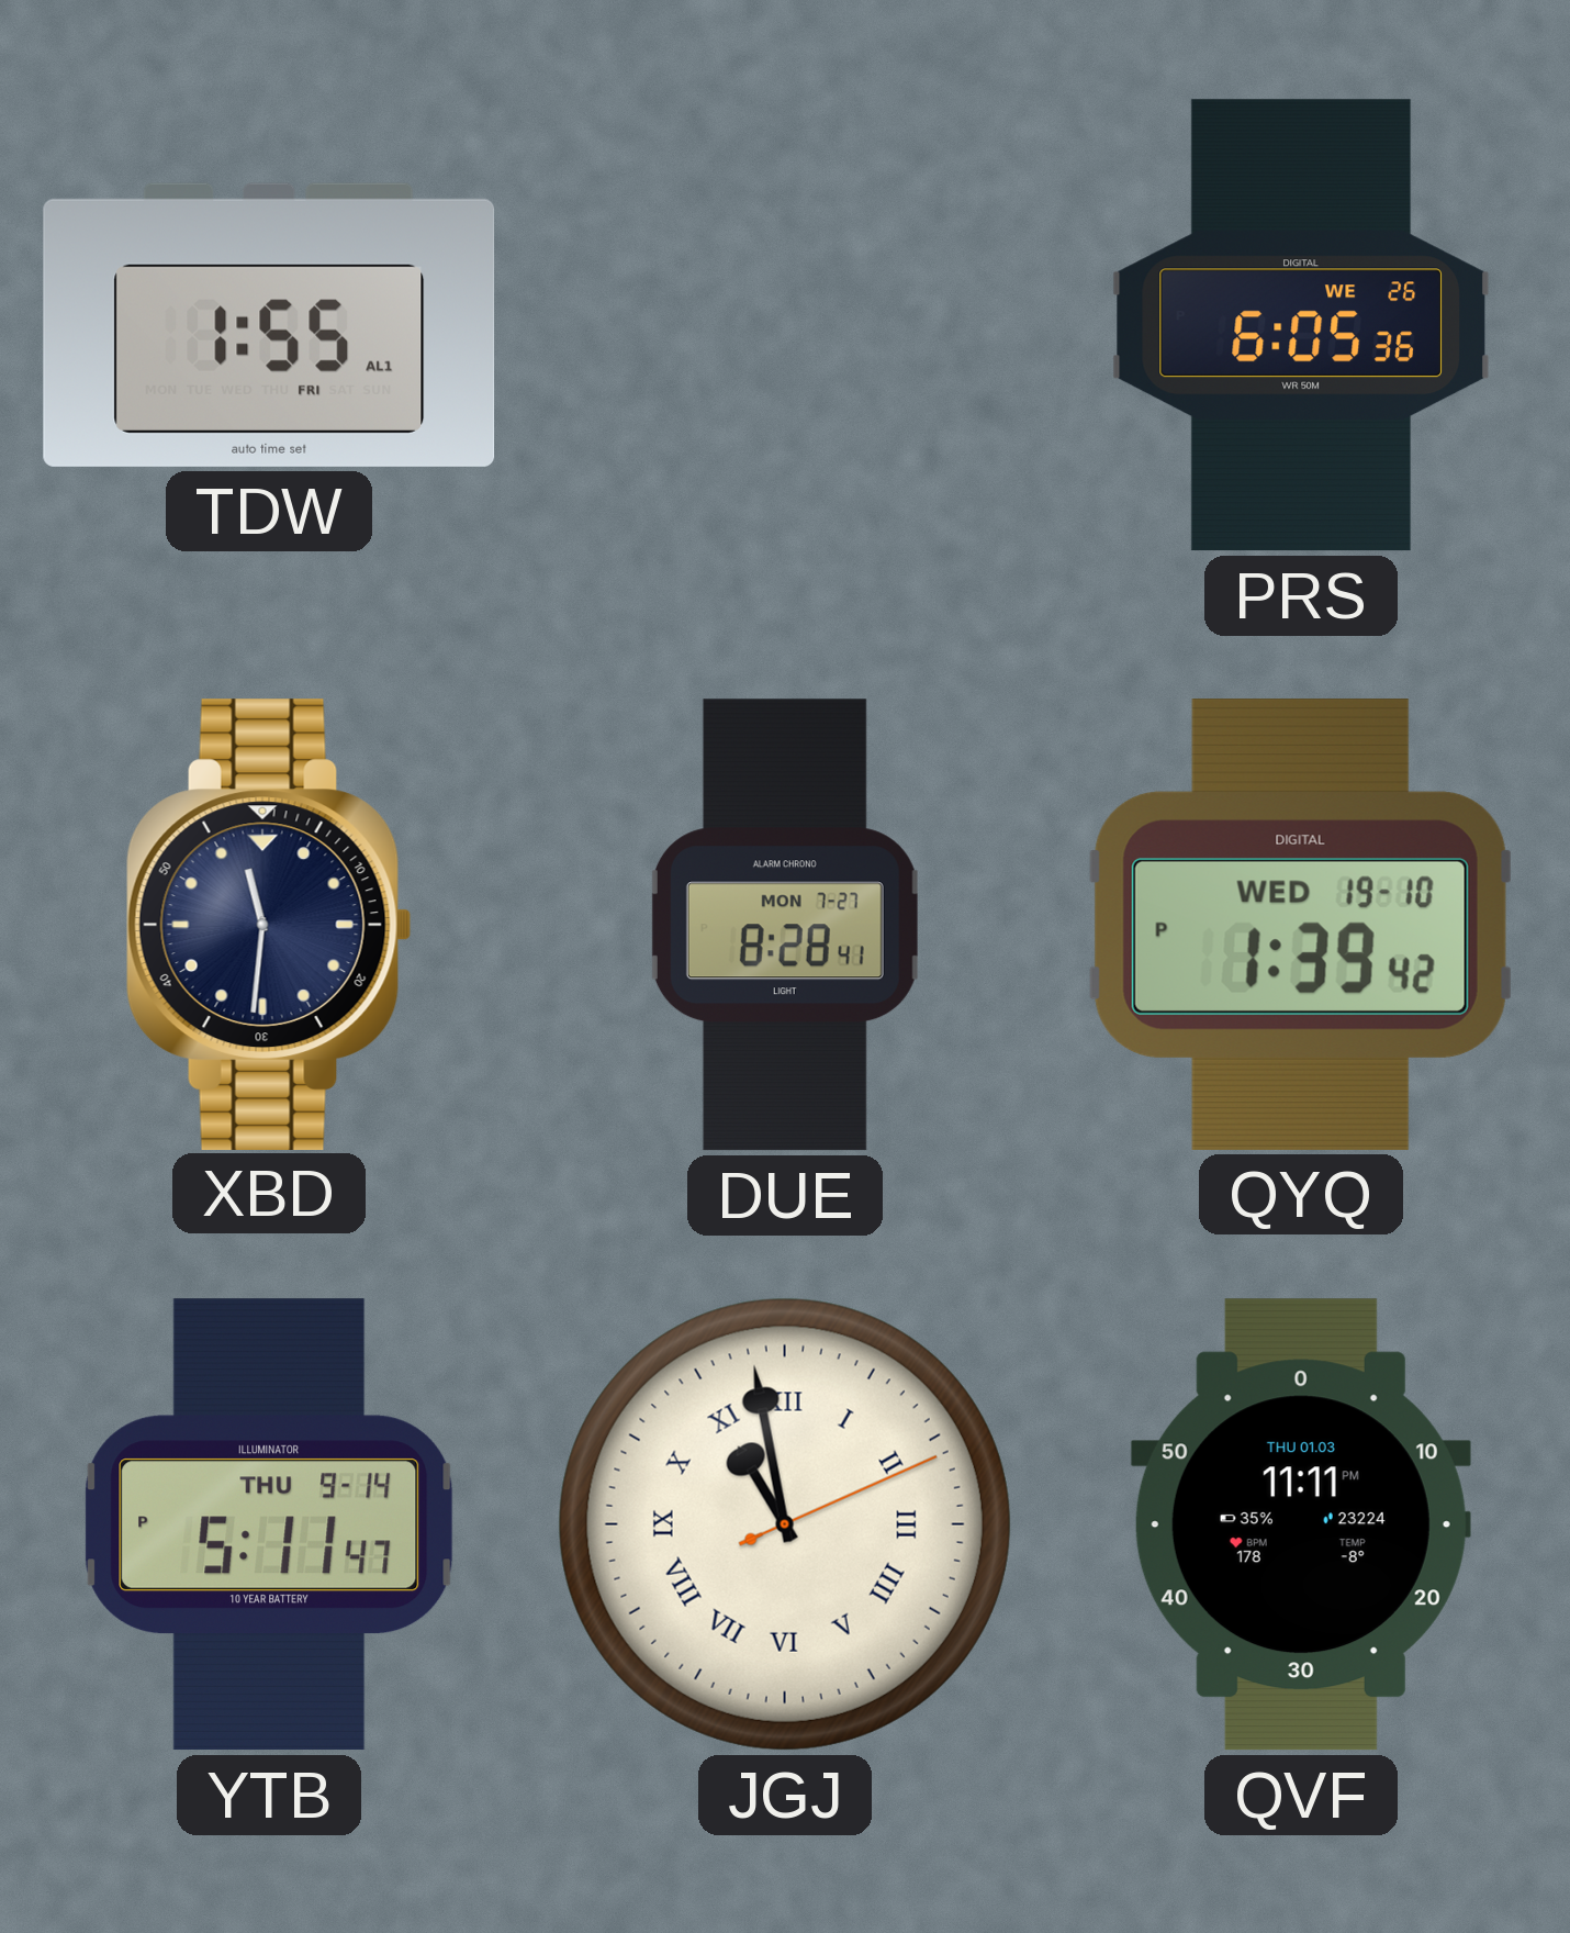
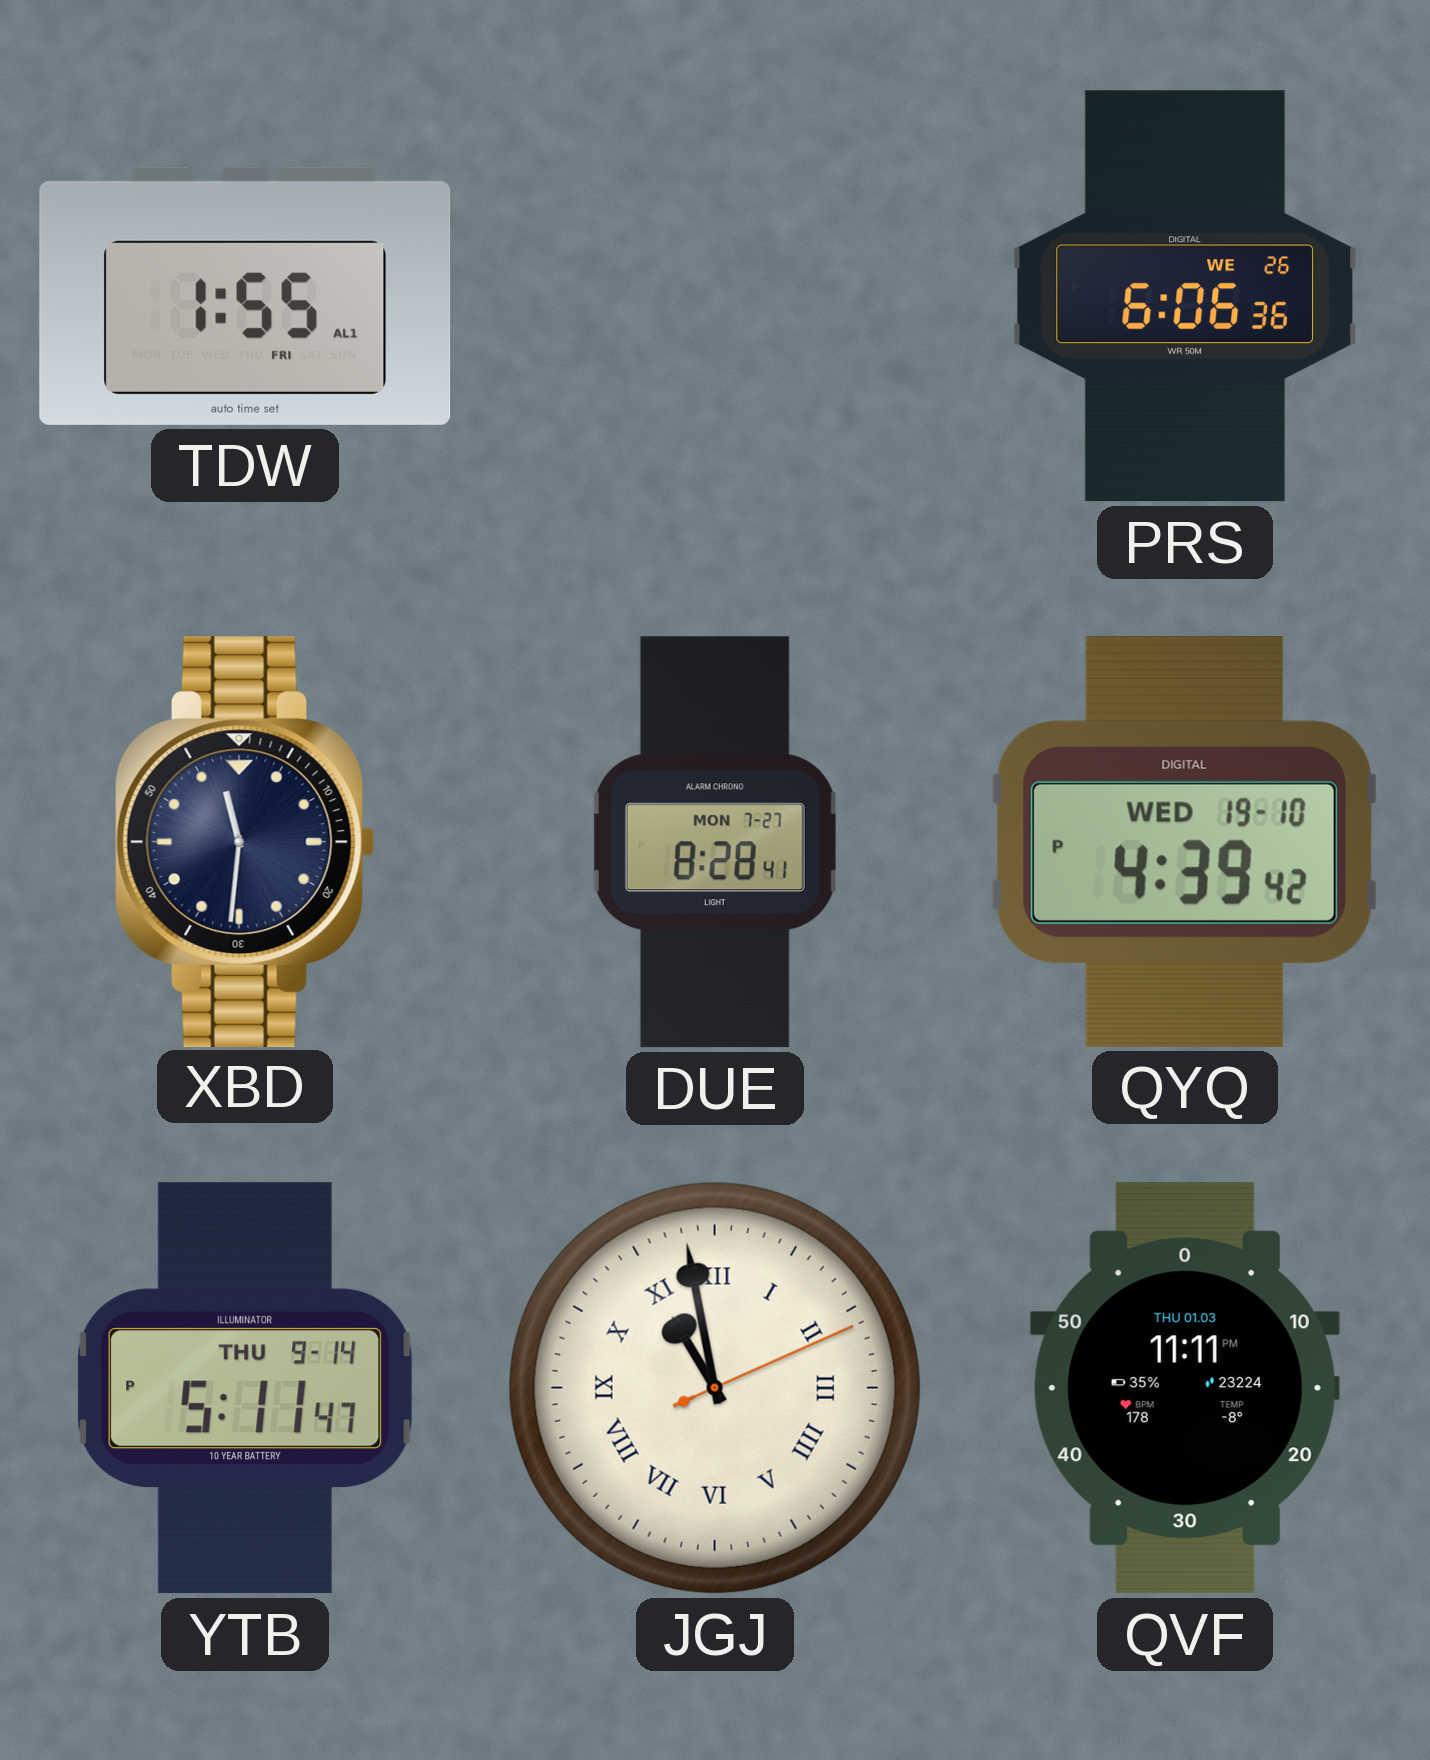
PRS: 6:05 -> 6:06 (1184, 296)
QYQ: 1:39 -> 4:39 (1184, 842)
